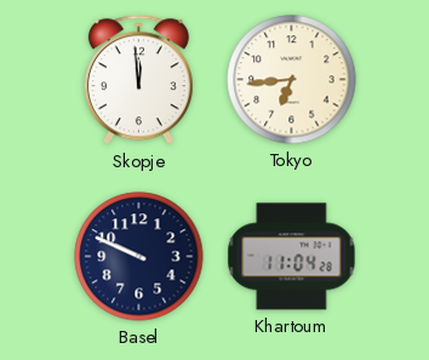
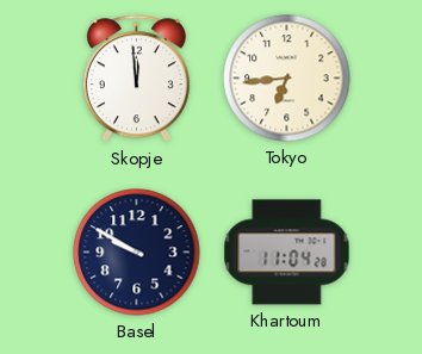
Basel: 9:49 -> 9:50 (137, 253)
